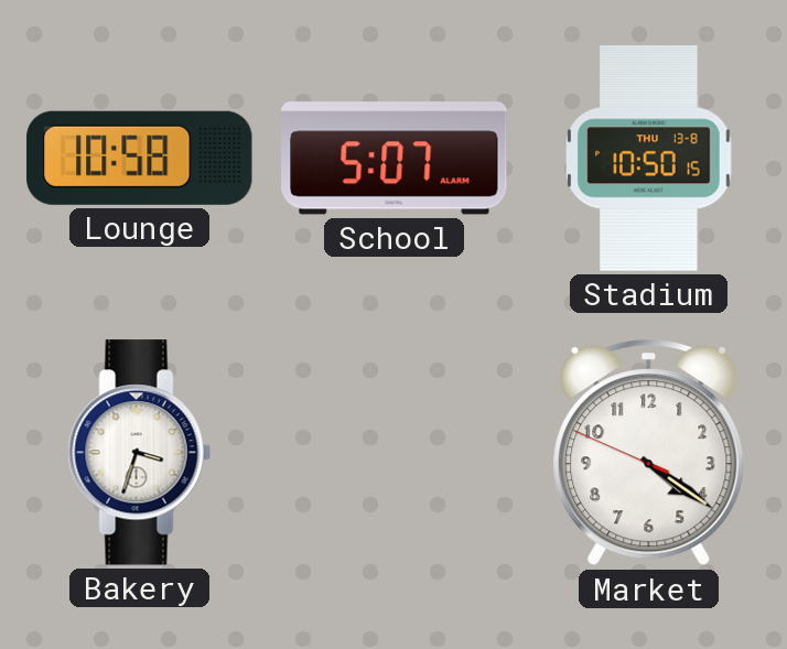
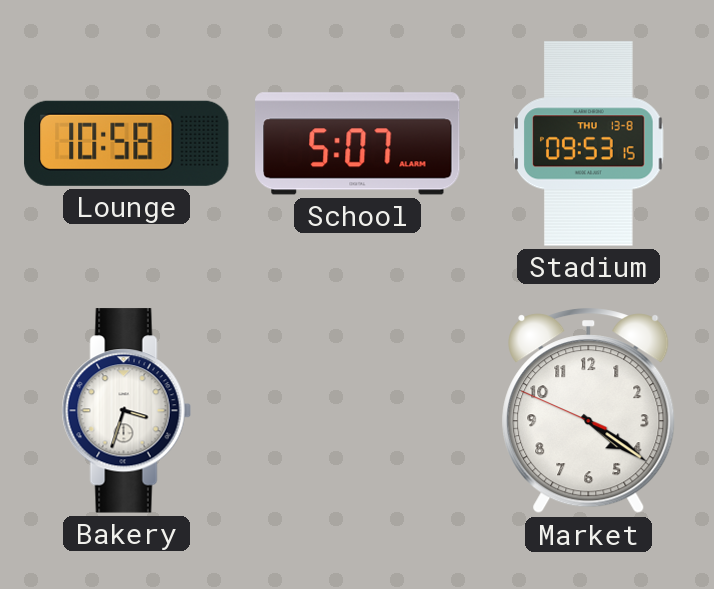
Stadium: 10:50 -> 09:53 (589, 144)
